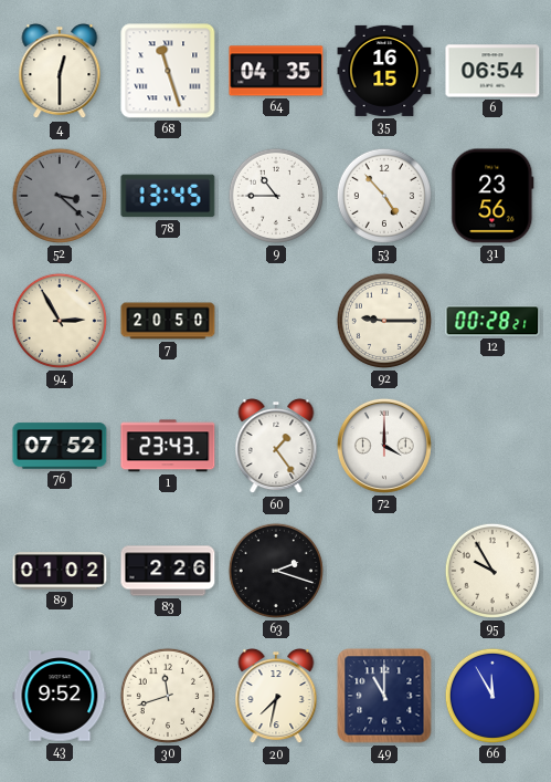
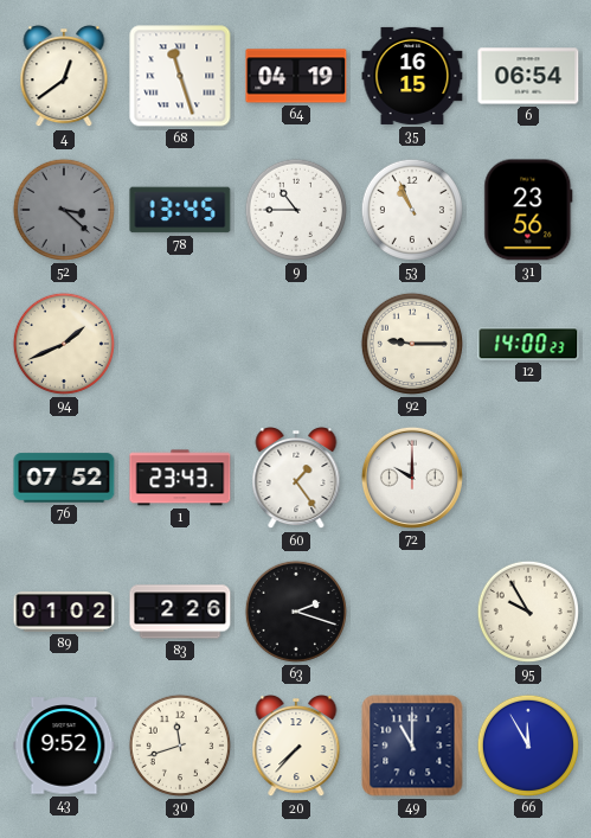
4: 12:30 -> 12:39 (64, 77)
64: 04:35 -> 04:19 (296, 76)
53: 4:53 -> 10:56 (412, 210)
94: 2:55 -> 1:41 (64, 344)
7: 20:50 -> none (168, 321)
12: 00:28 -> 14:00 (528, 344)
72: 4:00 -> 10:00 (412, 478)
20: 7:32 -> 7:37 (296, 747)
